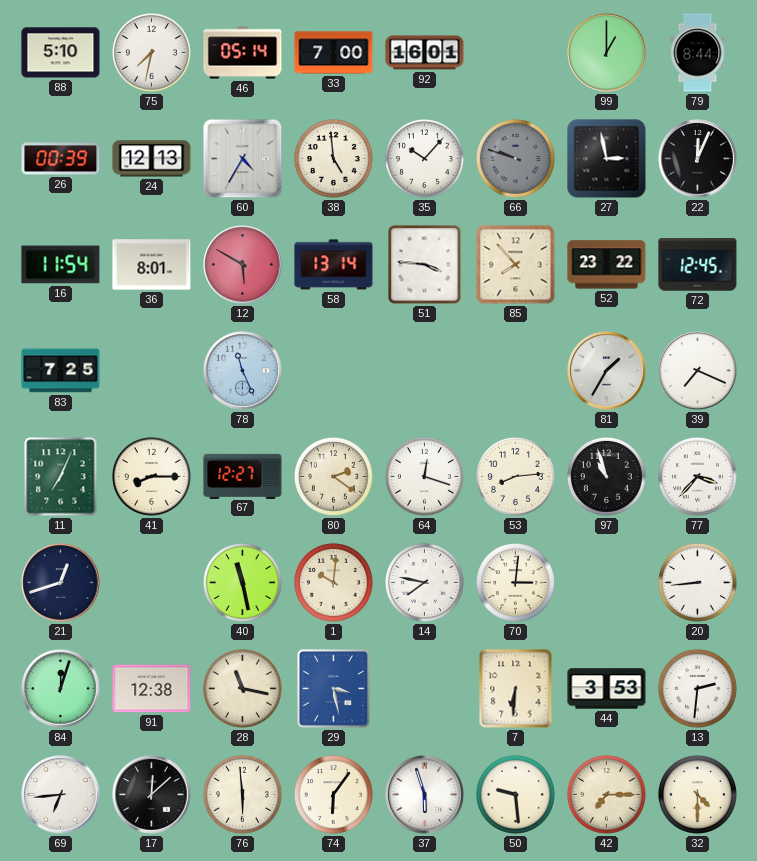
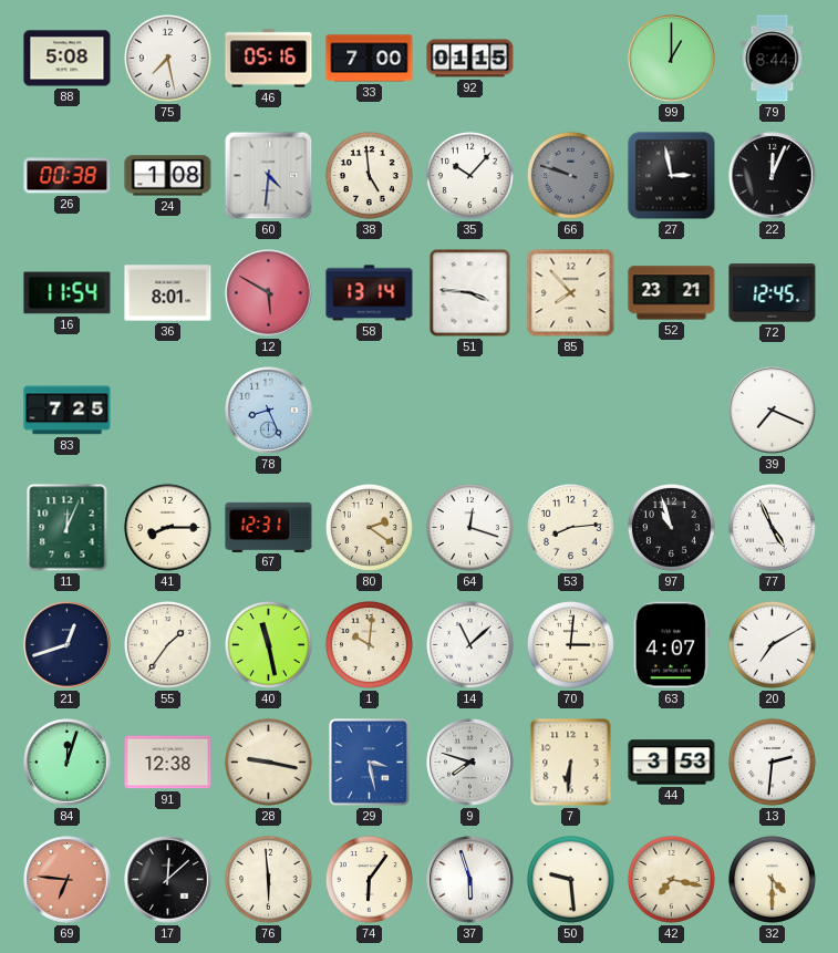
88: 5:10 -> 5:08 (68, 59)
75: 7:32 -> 7:28 (167, 58)
46: 05:14 -> 05:16 (269, 59)
92: 16:01 -> 01:15 (470, 59)
26: 00:39 -> 00:38 (68, 176)
24: 12:13 -> 1:08 (168, 176)
60: 4:35 -> 4:31 (269, 176)
52: 23:22 -> 23:21 (672, 293)
78: 11:26 -> 8:26 (269, 411)
81: 1:35 -> none (607, 371)
11: 7:04 -> 12:04 (68, 528)
67: 12:27 -> 12:31 (269, 527)
77: 3:37 -> 4:56 (772, 527)
55: none -> 1:36 (167, 644)
14: 7:47 -> 11:08 (469, 644)
63: none -> 4:07 (671, 645)
20: 8:44 -> 7:10 (772, 644)
28: 11:17 -> 9:17 (268, 762)
9: none -> 7:48 (470, 763)
69: 6:44 -> 6:46 (68, 880)
69 dial: white -> salmon (68, 880)
42: 7:15 -> 7:17 (671, 879)
